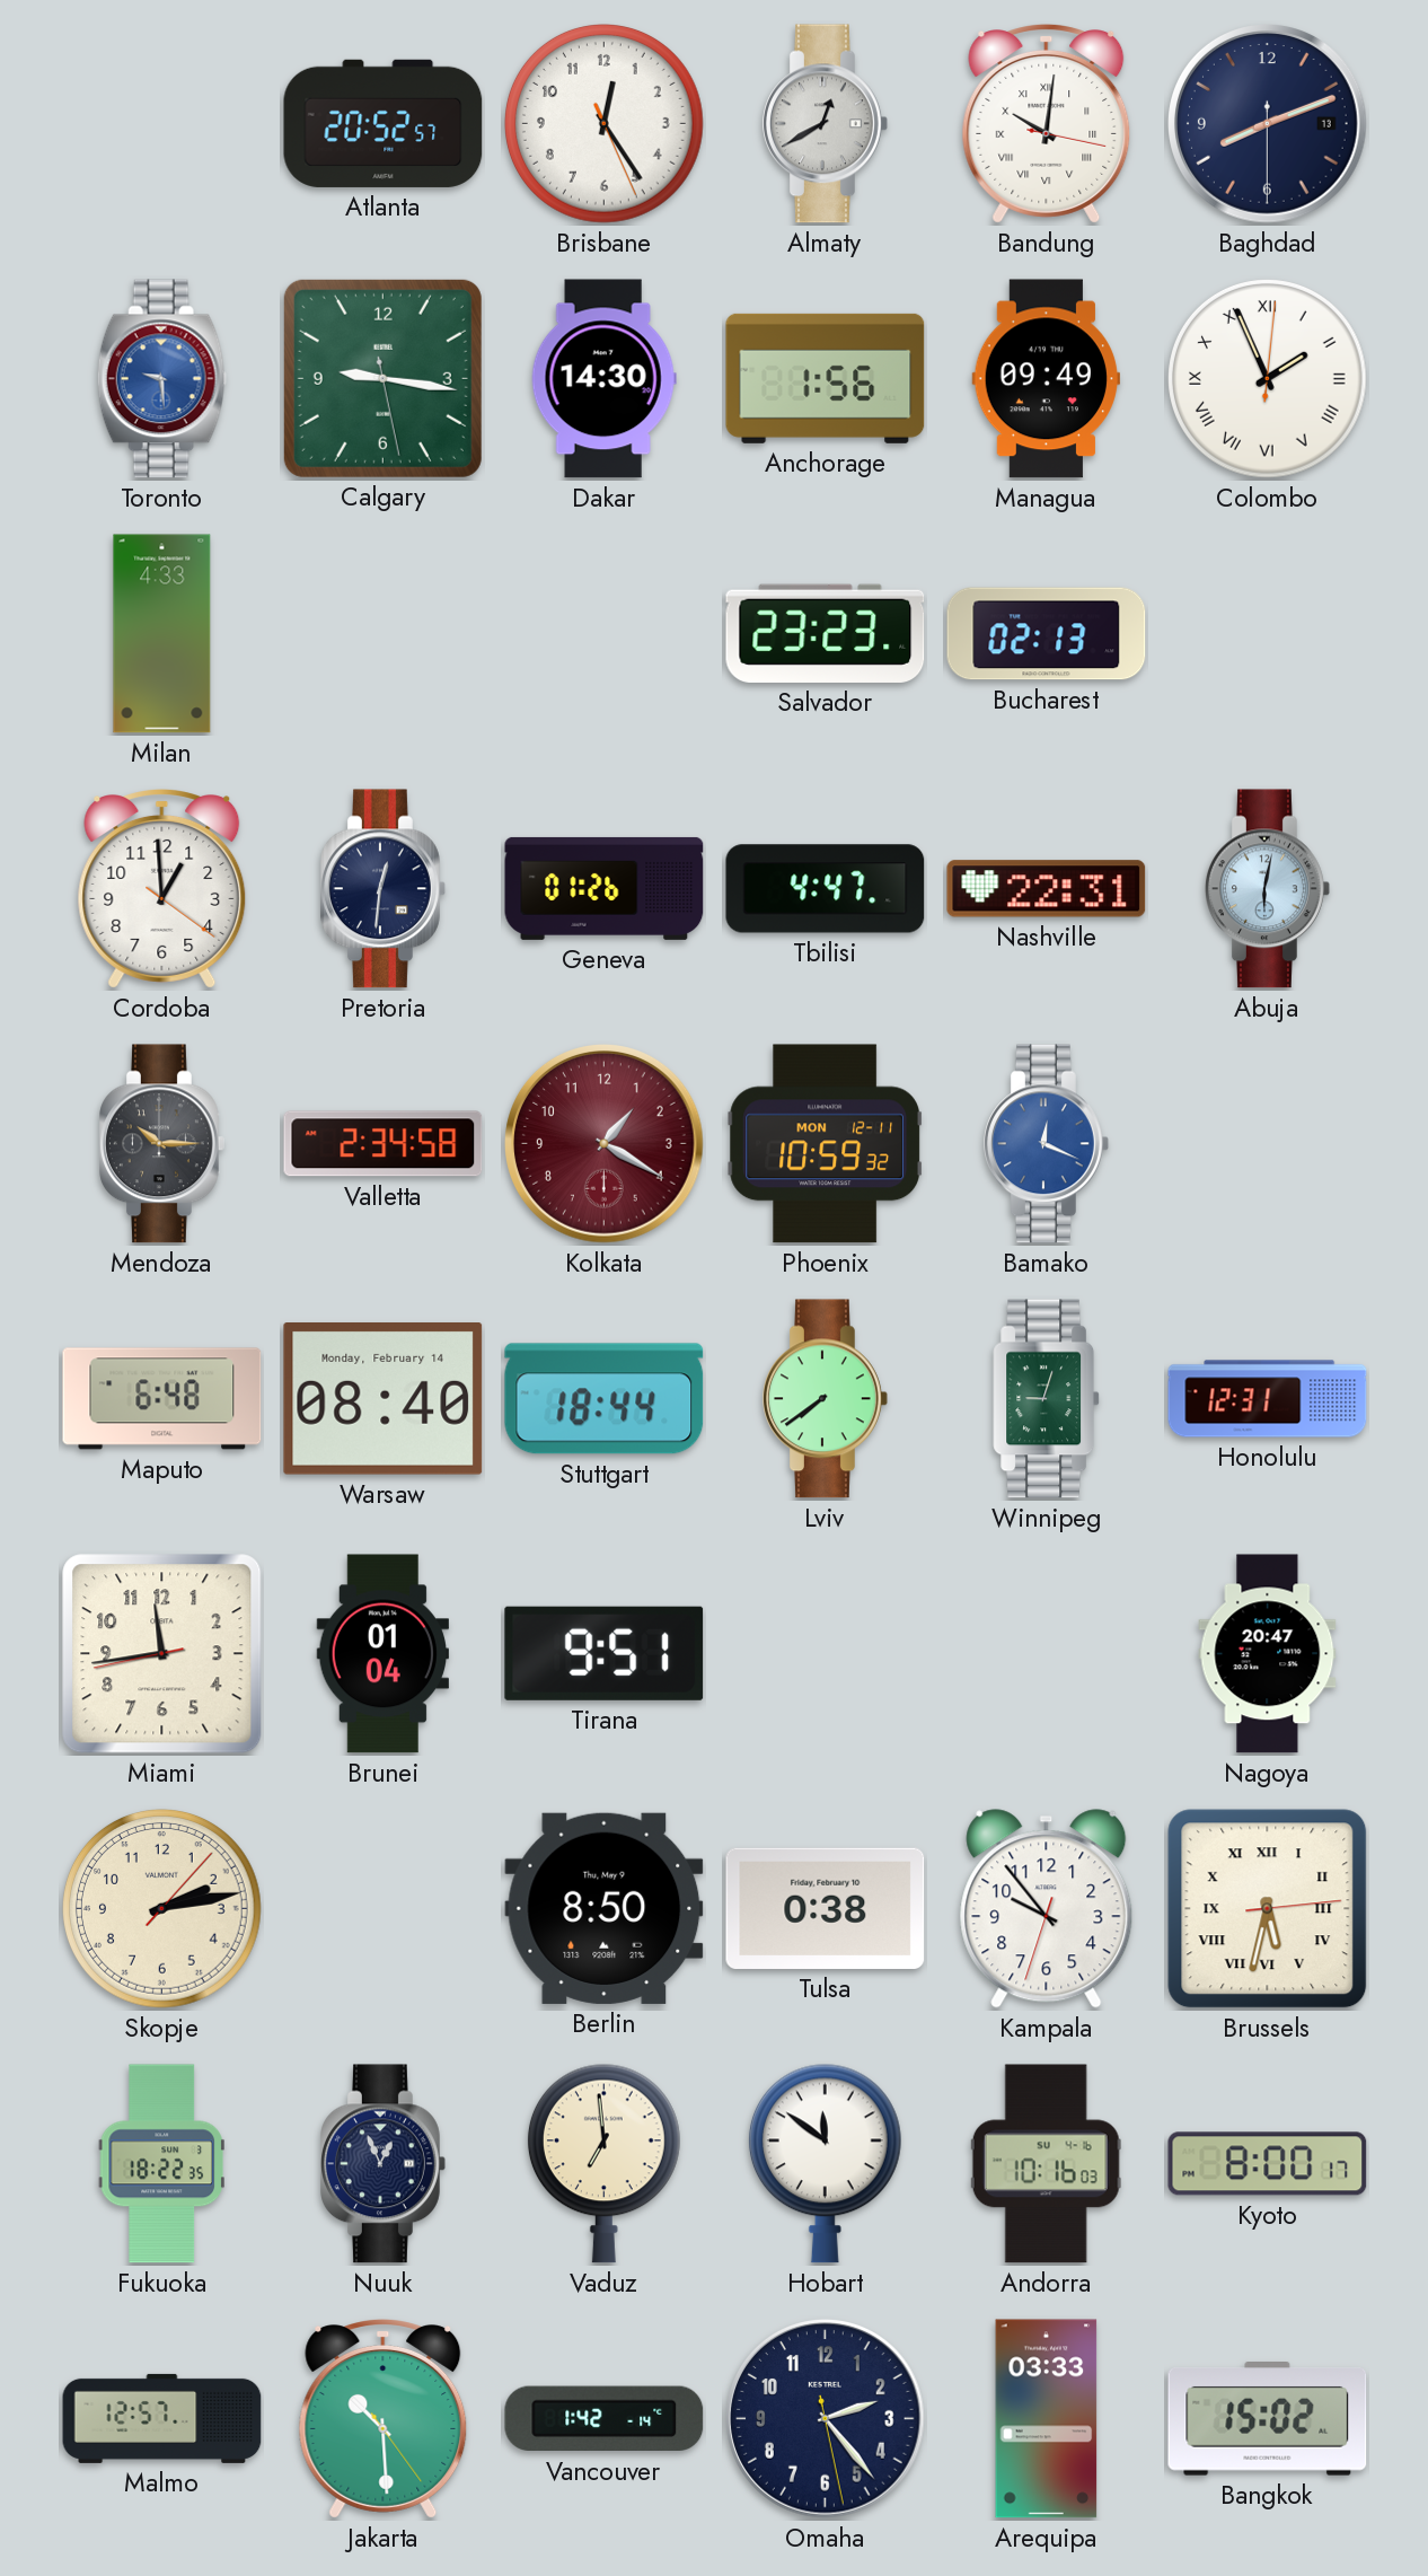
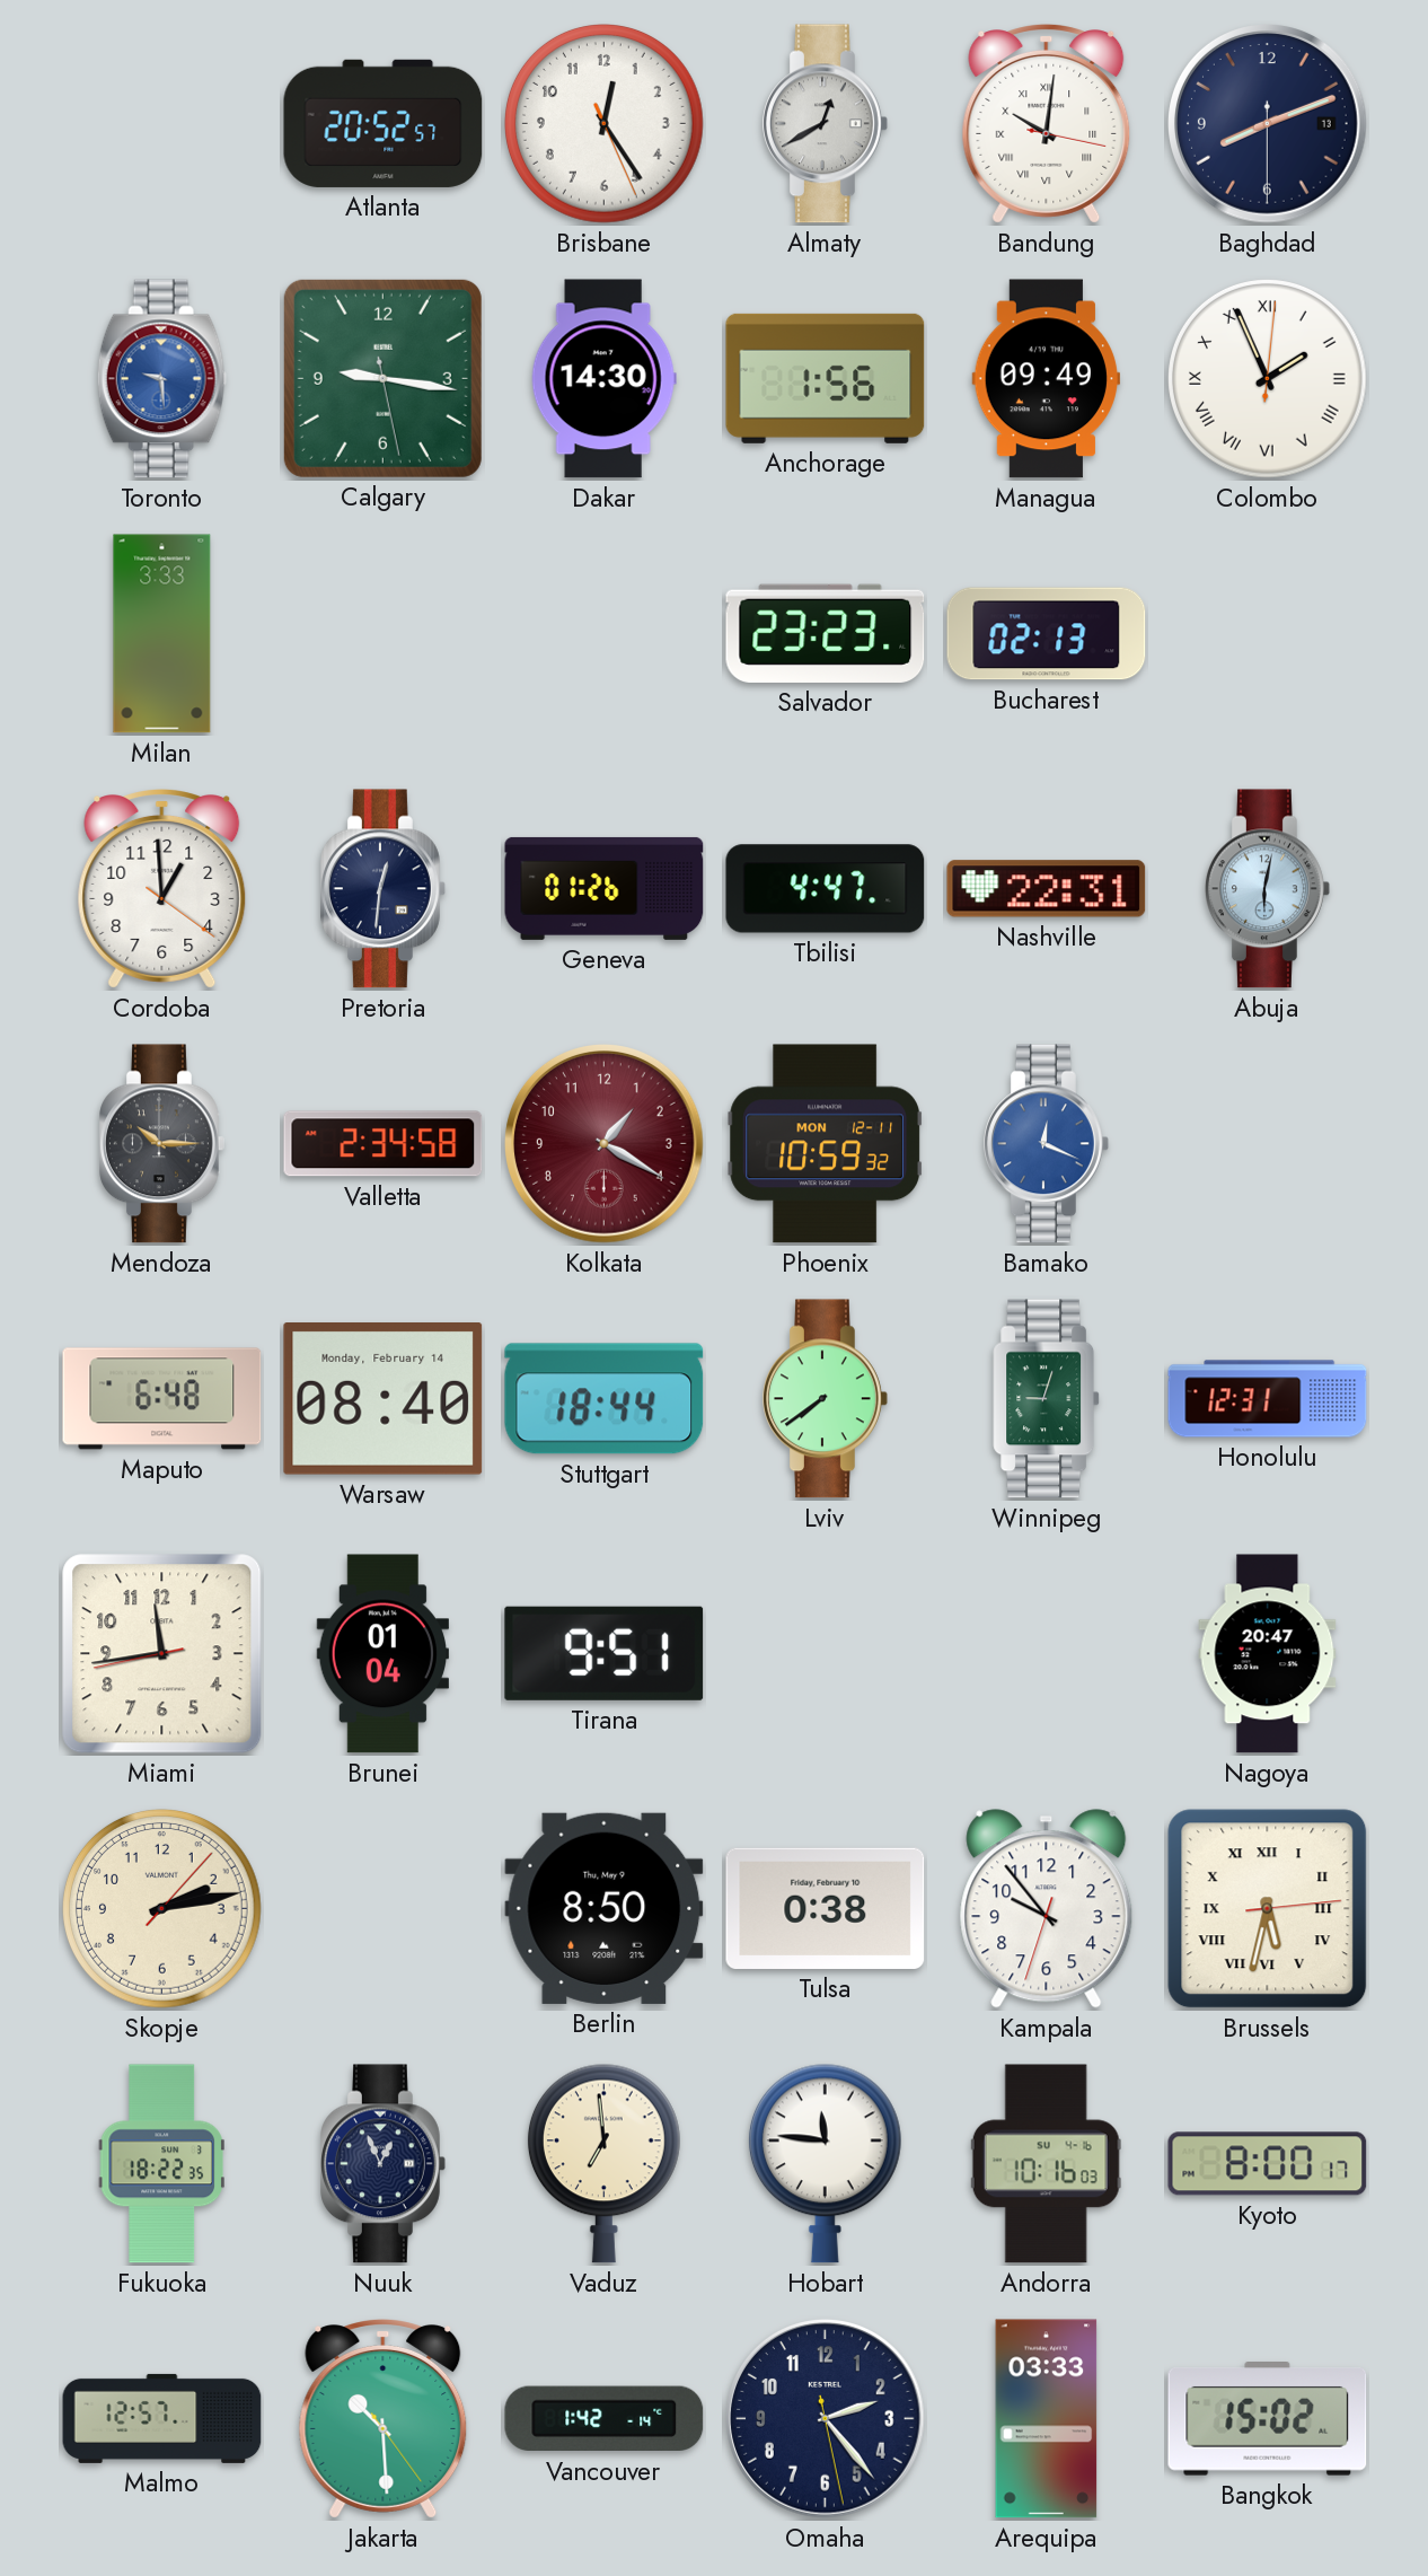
Milan: 4:33 -> 3:33 (162, 634)
Hobart: 11:51 -> 11:46 (825, 2163)
